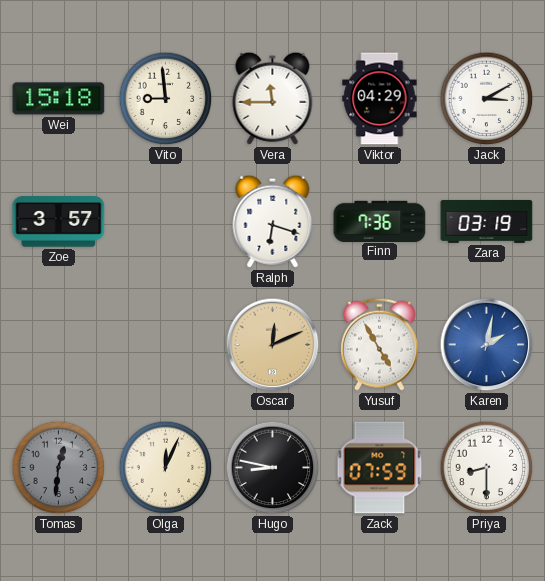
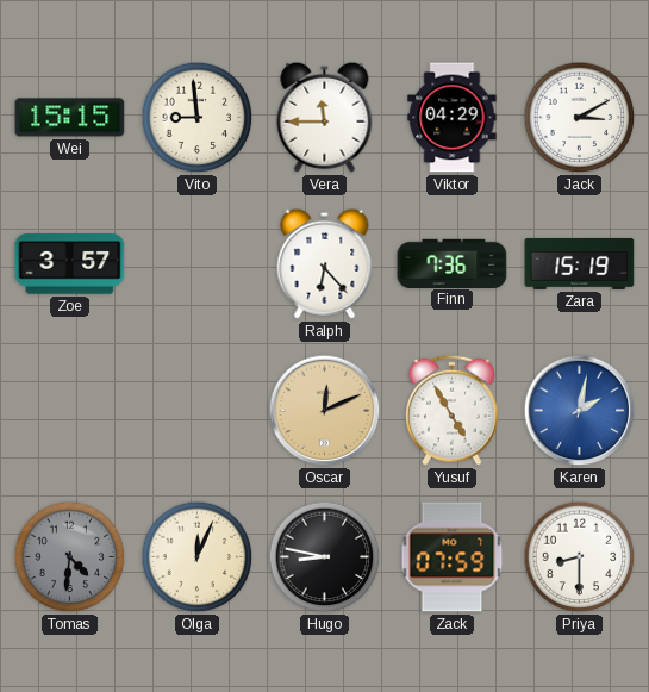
Wei: 15:18 -> 15:15 (70, 118)
Ralph: 6:18 -> 6:23 (325, 263)
Zara: 03:19 -> 15:19 (580, 264)
Tomas: 12:31 -> 4:31 (70, 557)
